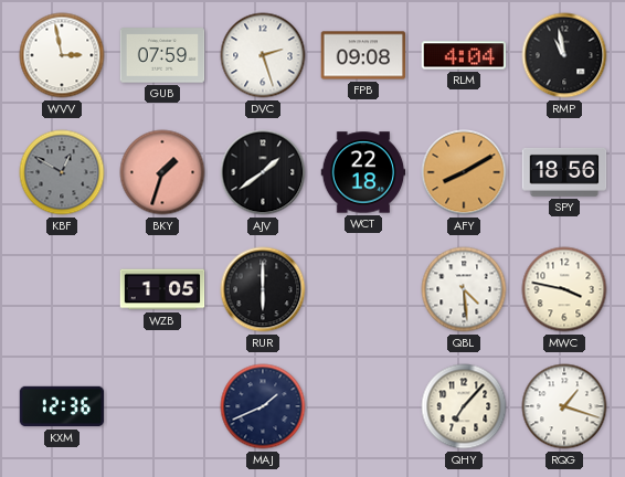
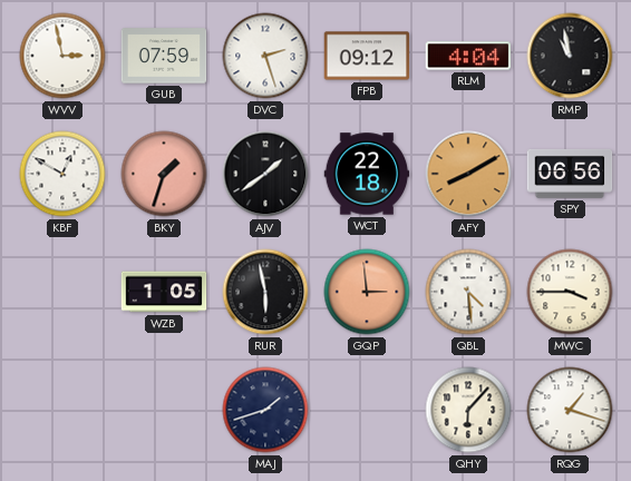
FPB: 09:08 -> 09:12 (367, 56)
KBF dial: grey -> white (62, 174)
SPY: 18:56 -> 06:56 (570, 174)
RUR: 6:00 -> 5:58 (265, 292)
GQP: none -> 2:59 (367, 292)
MWC: 3:47 -> 3:45 (570, 292)
KXM: 12:36 -> none (62, 406)
MAJ: 1:41 -> 1:42 (265, 410)
QHY: 7:07 -> 6:07 (468, 410)
